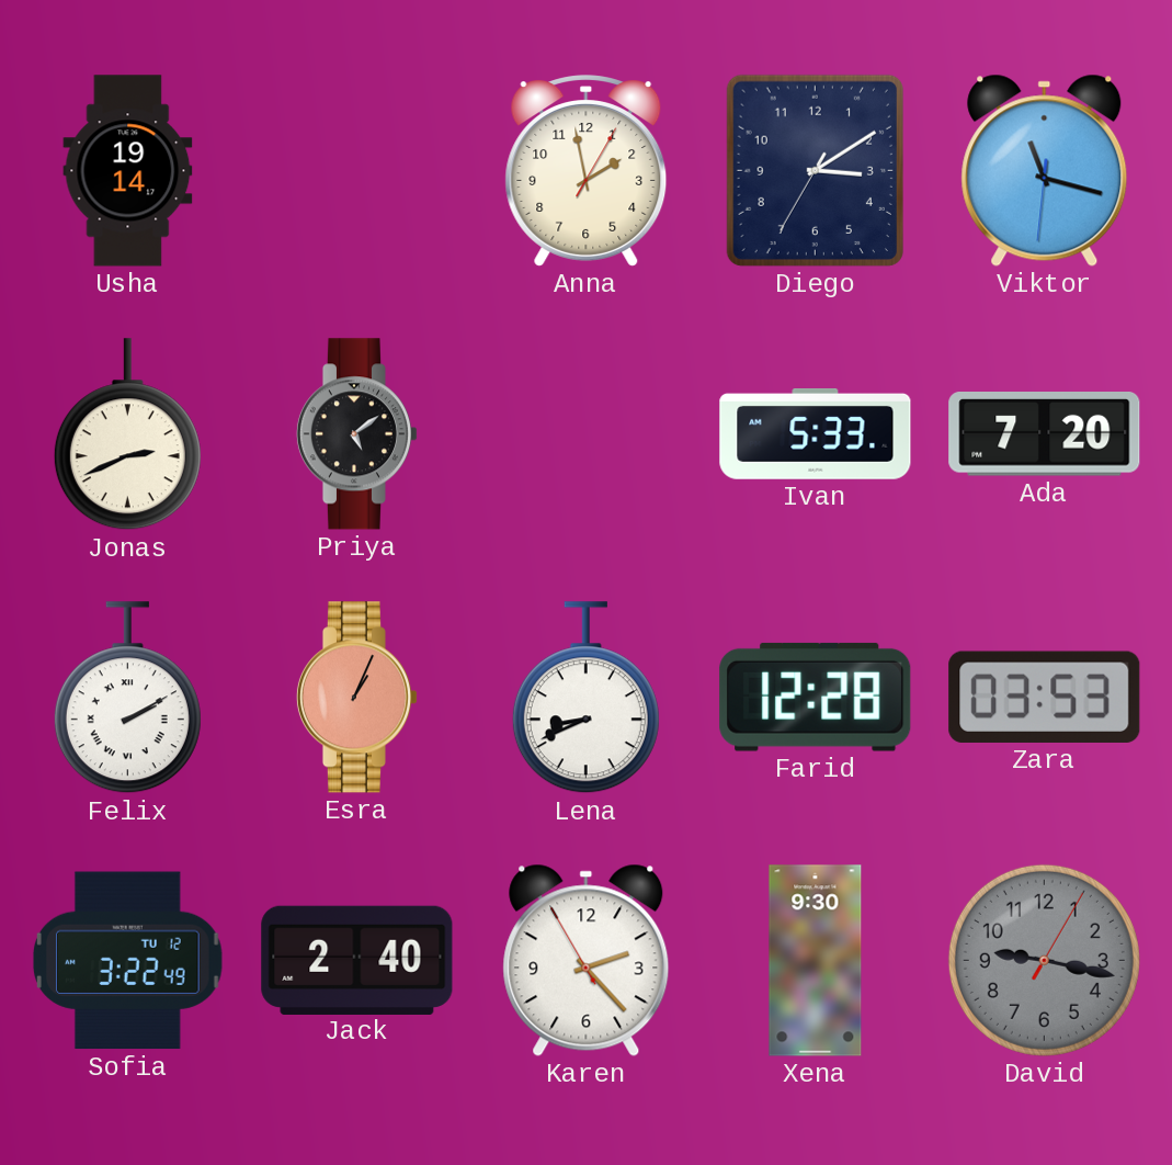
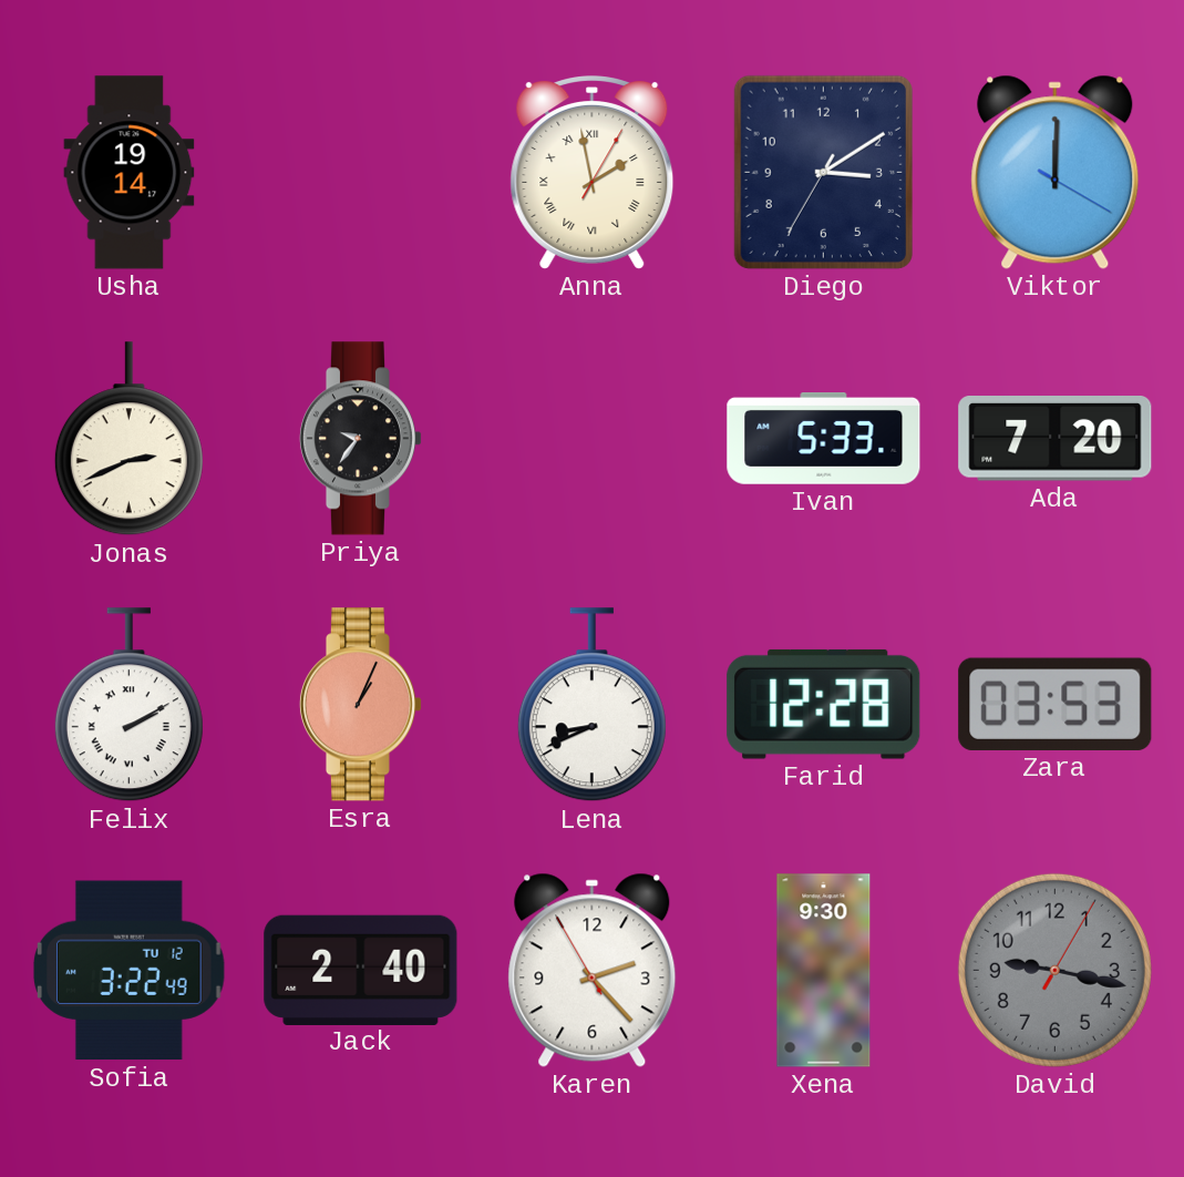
Anna numerals: Arabic -> Roman (593, 173)
Viktor: 11:17 -> 12:00 (1056, 172)
Priya: 5:09 -> 9:36 (360, 439)
